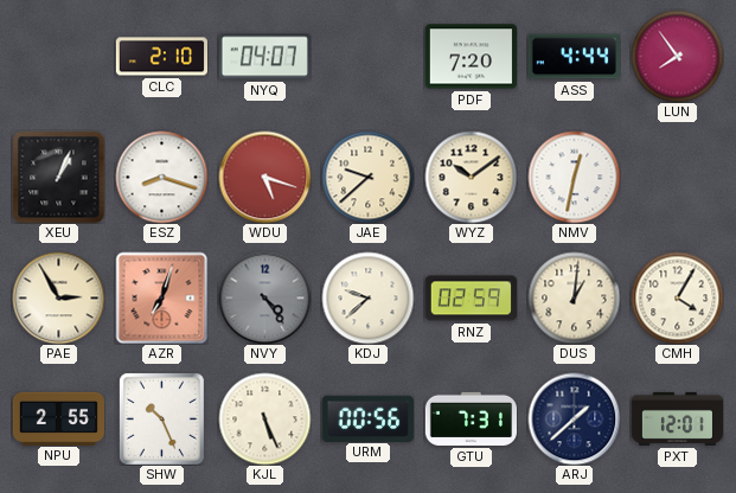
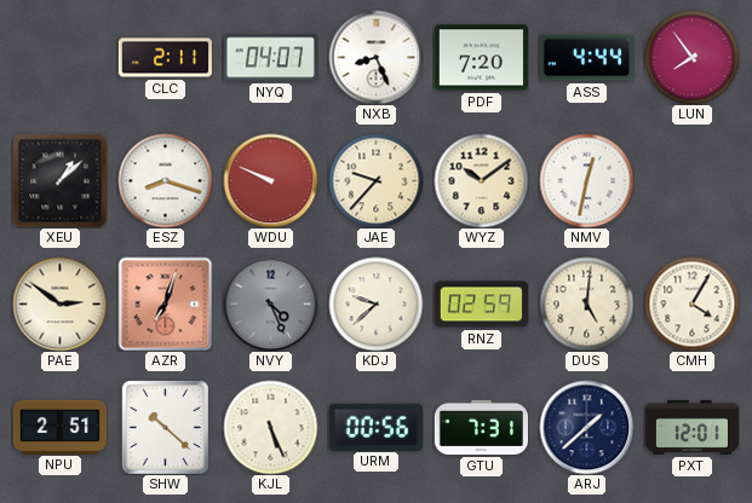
CLC: 2:10 -> 2:11 (165, 58)
NXB: none -> 8:26 (375, 57)
XEU: 1:04 -> 1:08 (59, 180)
WDU: 5:18 -> 9:49 (270, 180)
JAE: 9:38 -> 9:37 (375, 180)
PAE: 2:55 -> 2:51 (59, 303)
NVY: 4:24 -> 4:26 (270, 303)
DUS: 1:01 -> 5:01 (586, 303)
NPU: 2:55 -> 2:51 (59, 427)
SHW: 10:26 -> 10:22 (165, 427)
